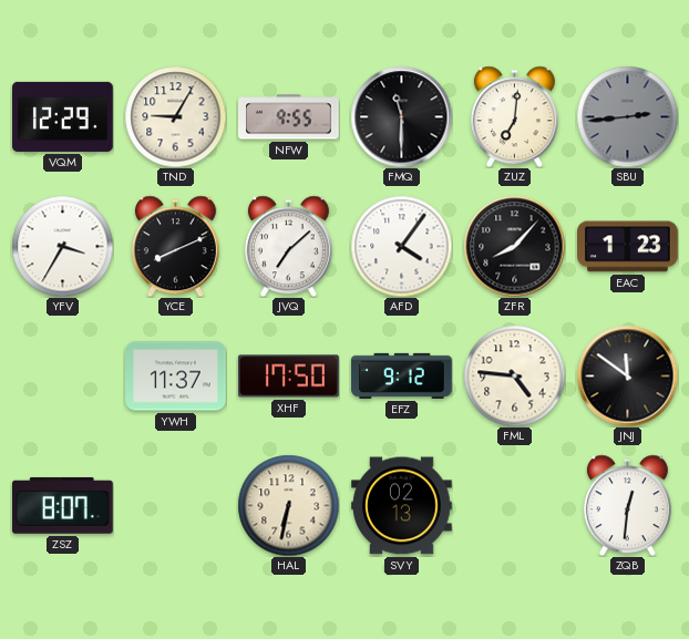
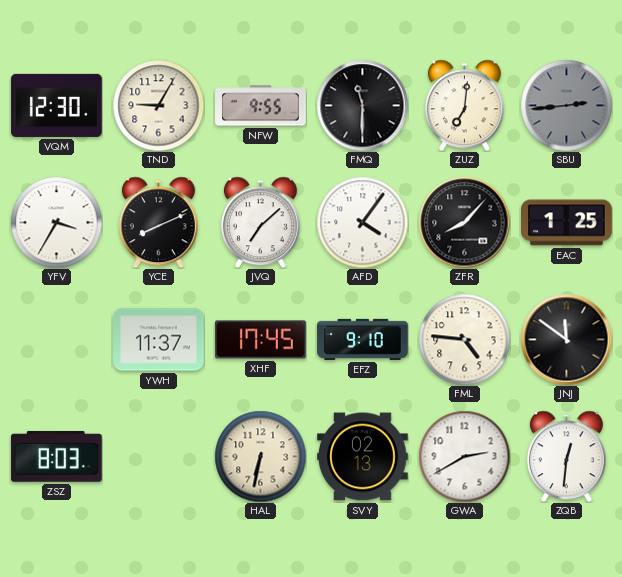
VQM: 12:29 -> 12:30 (57, 105)
EAC: 1:23 -> 1:25 (567, 223)
XHF: 17:50 -> 17:45 (261, 340)
EFZ: 9:12 -> 9:10 (363, 339)
ZSZ: 8:07 -> 8:03 (57, 457)
GWA: none -> 2:40 (464, 456)
